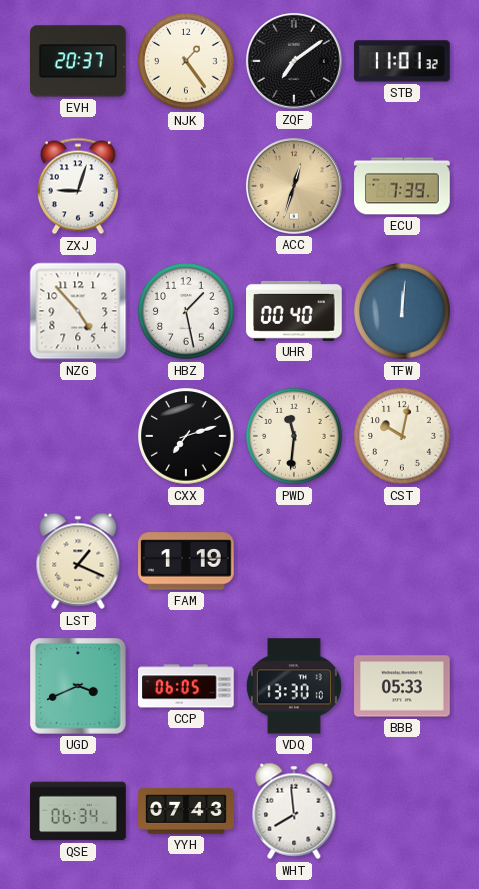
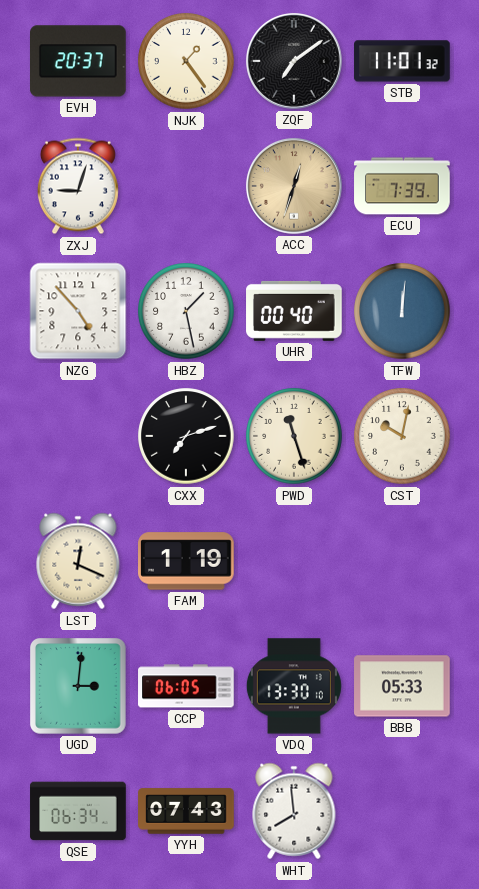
PWD: 11:31 -> 11:27 (294, 436)
LST: 1:19 -> 12:19 (78, 561)
UGD: 3:41 -> 3:01 (79, 687)
